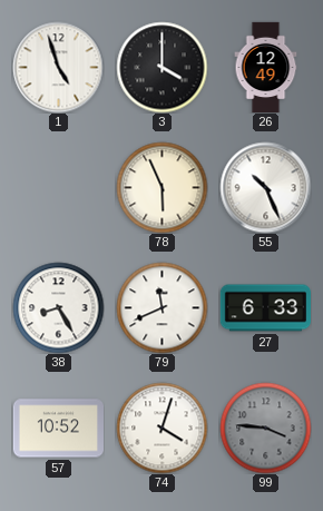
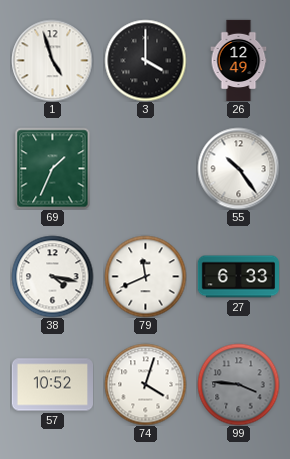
69: none -> 1:34 (53, 168)
78: 5:56 -> none (161, 187)
55: 10:26 -> 10:24 (238, 168)
38: 8:25 -> 4:17 (52, 276)
